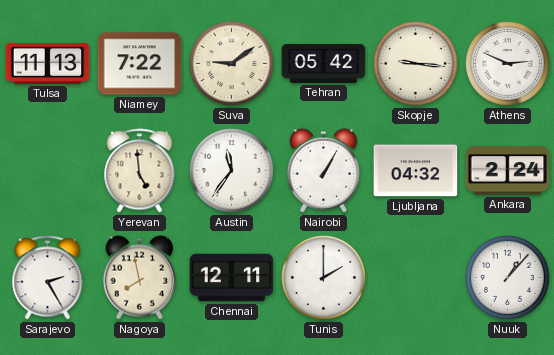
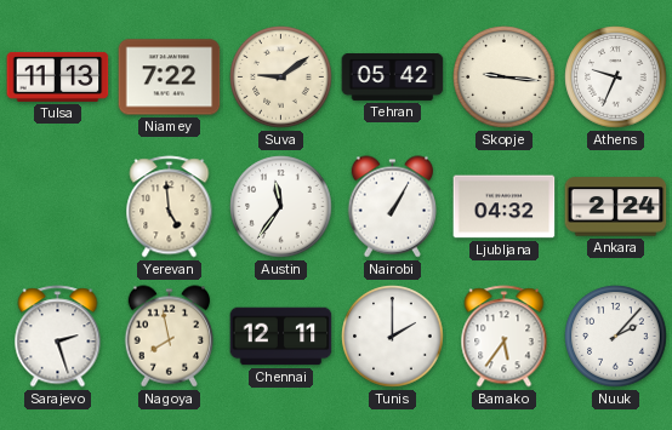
Athens: 2:49 -> 9:34 (616, 78)
Sarajevo: 2:25 -> 2:27 (58, 337)
Bamako: none -> 5:36 (505, 337)
Nuuk: 1:07 -> 2:07 (616, 337)
